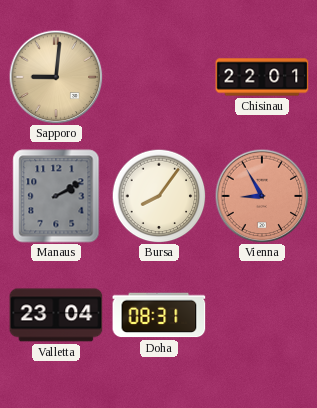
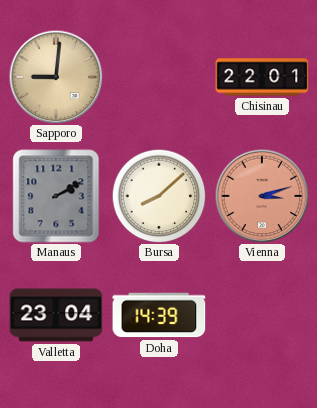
Bursa: 8:06 -> 8:08 (159, 196)
Vienna: 8:55 -> 3:12 (262, 196)
Doha: 08:31 -> 14:39 (159, 315)
